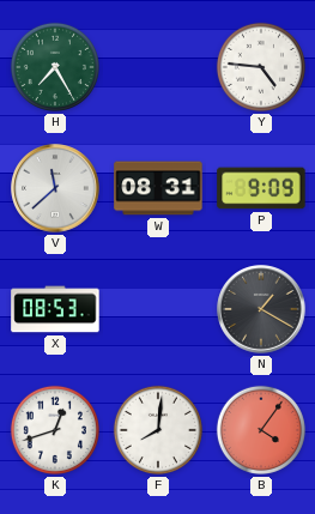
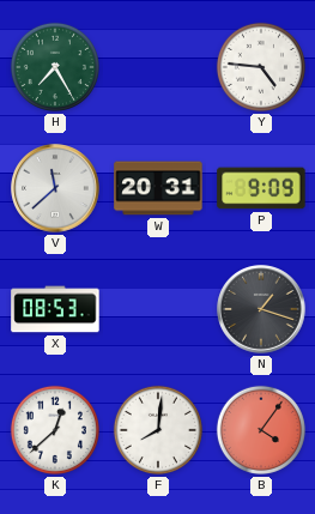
W: 08:31 -> 20:31 (158, 188)
N: 1:20 -> 1:18 (261, 309)
K: 12:42 -> 12:38 (55, 430)
